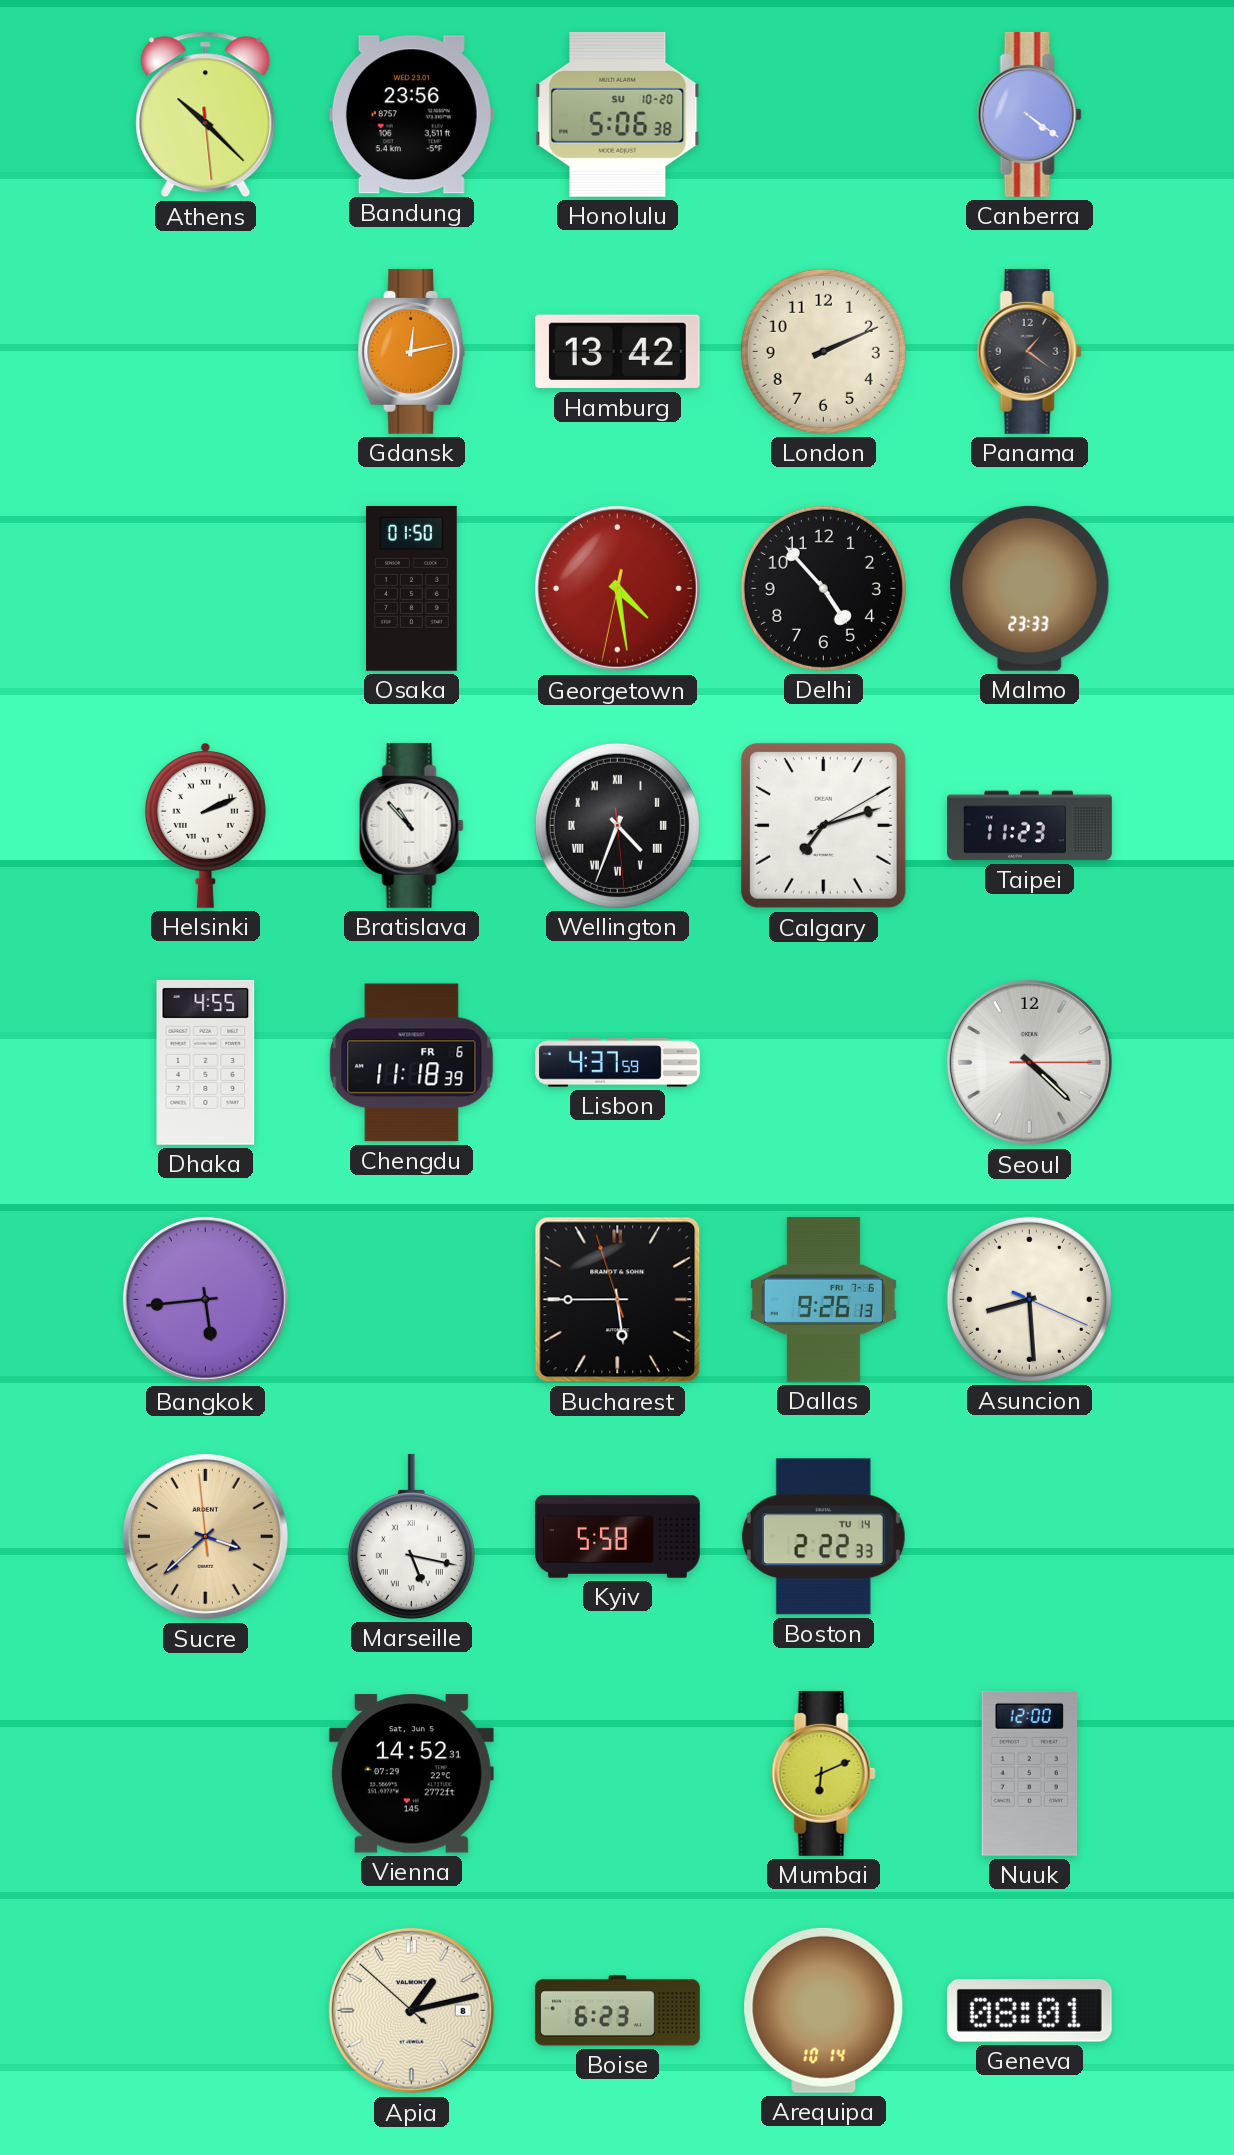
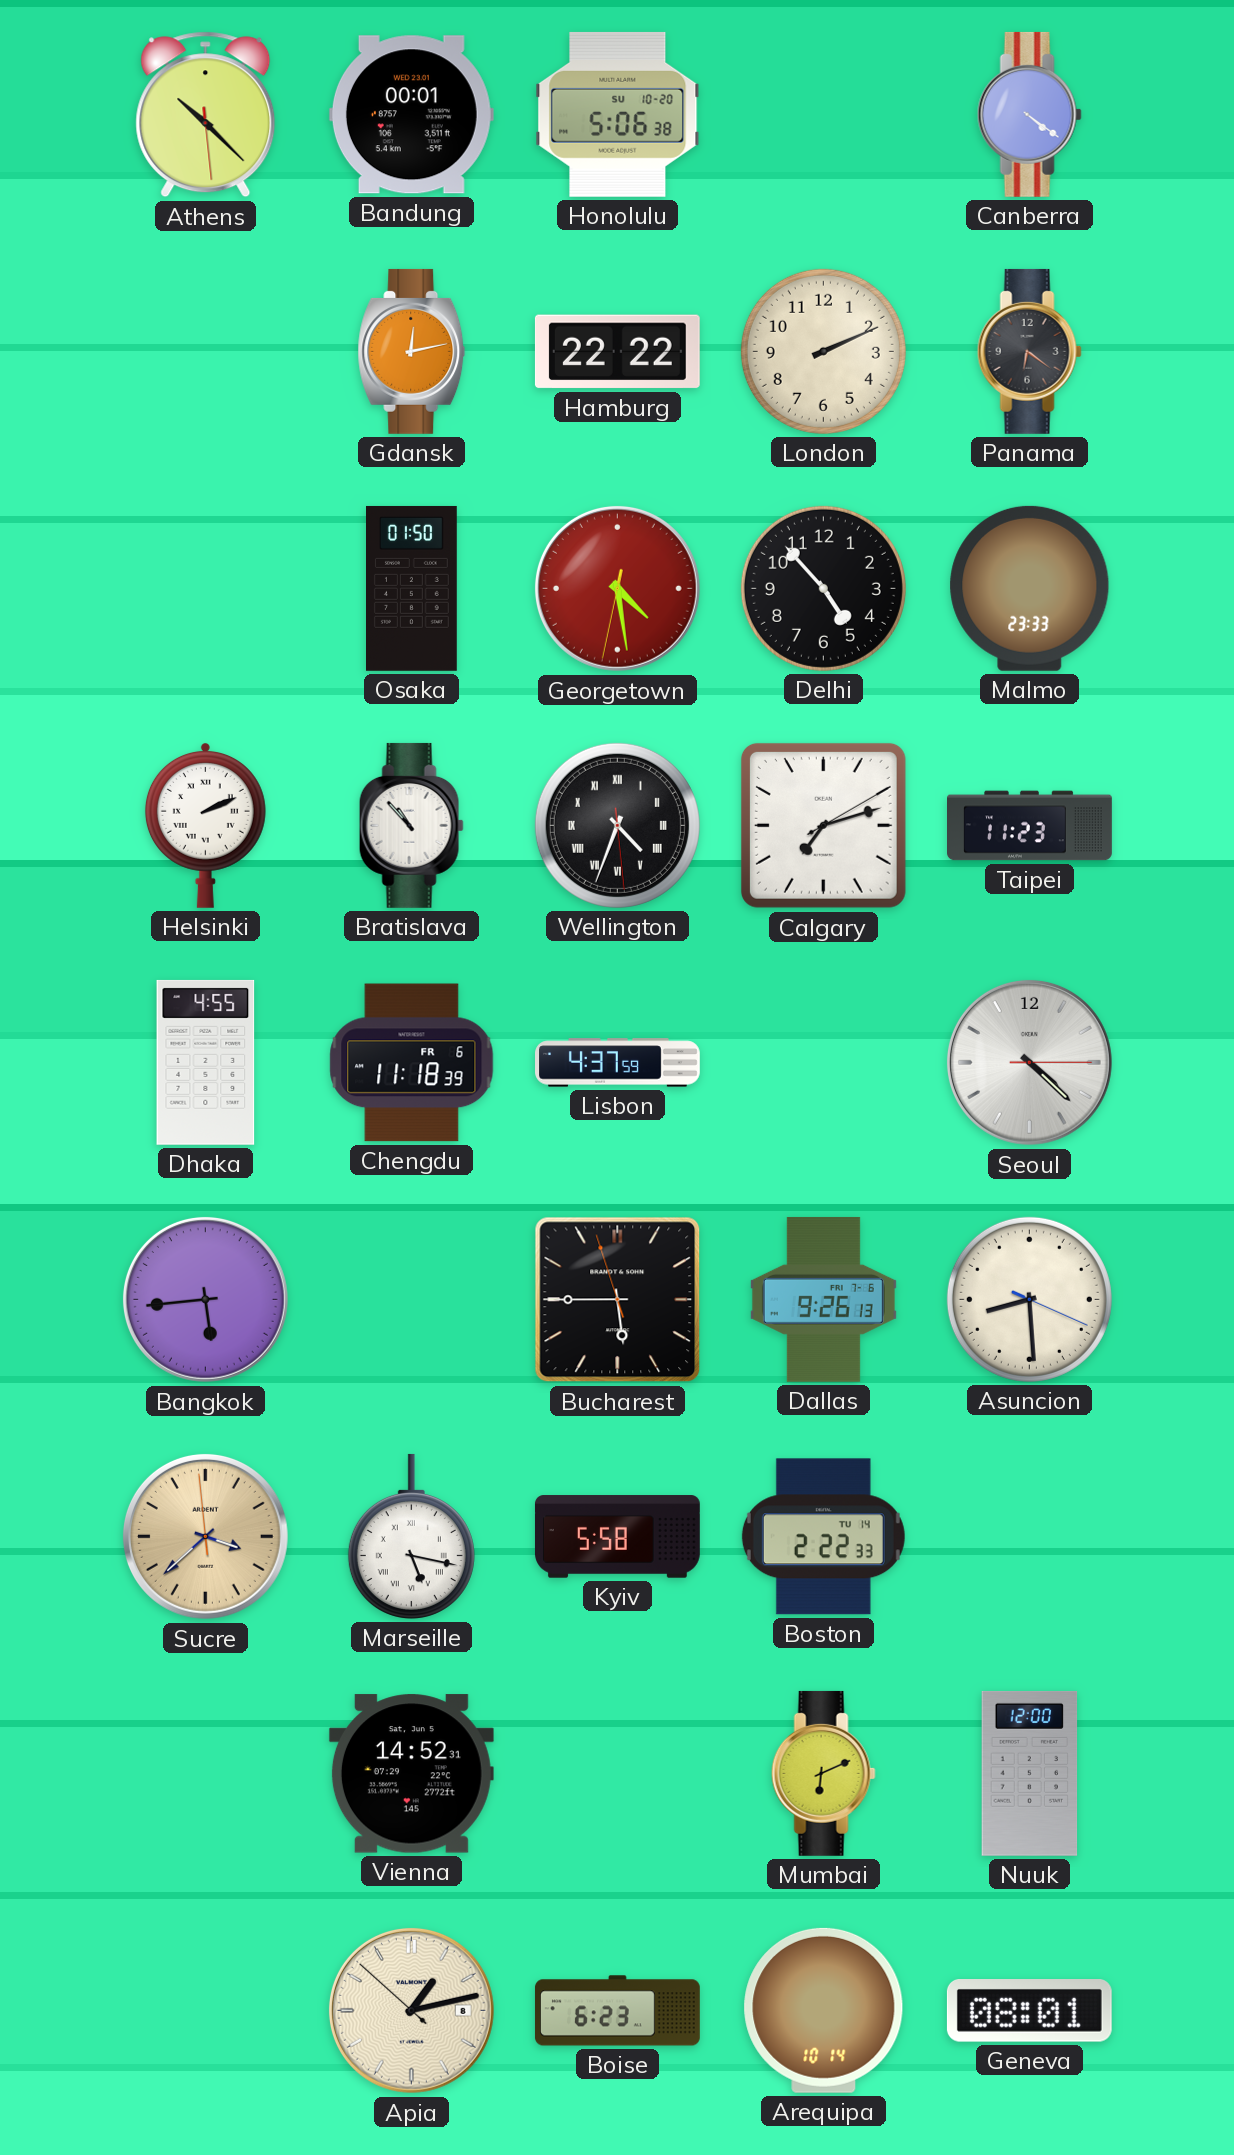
Bandung: 23:56 -> 00:01 (411, 115)
Hamburg: 13:42 -> 22:22 (617, 352)
Panama: 1:21 -> 6:21 (1029, 351)
